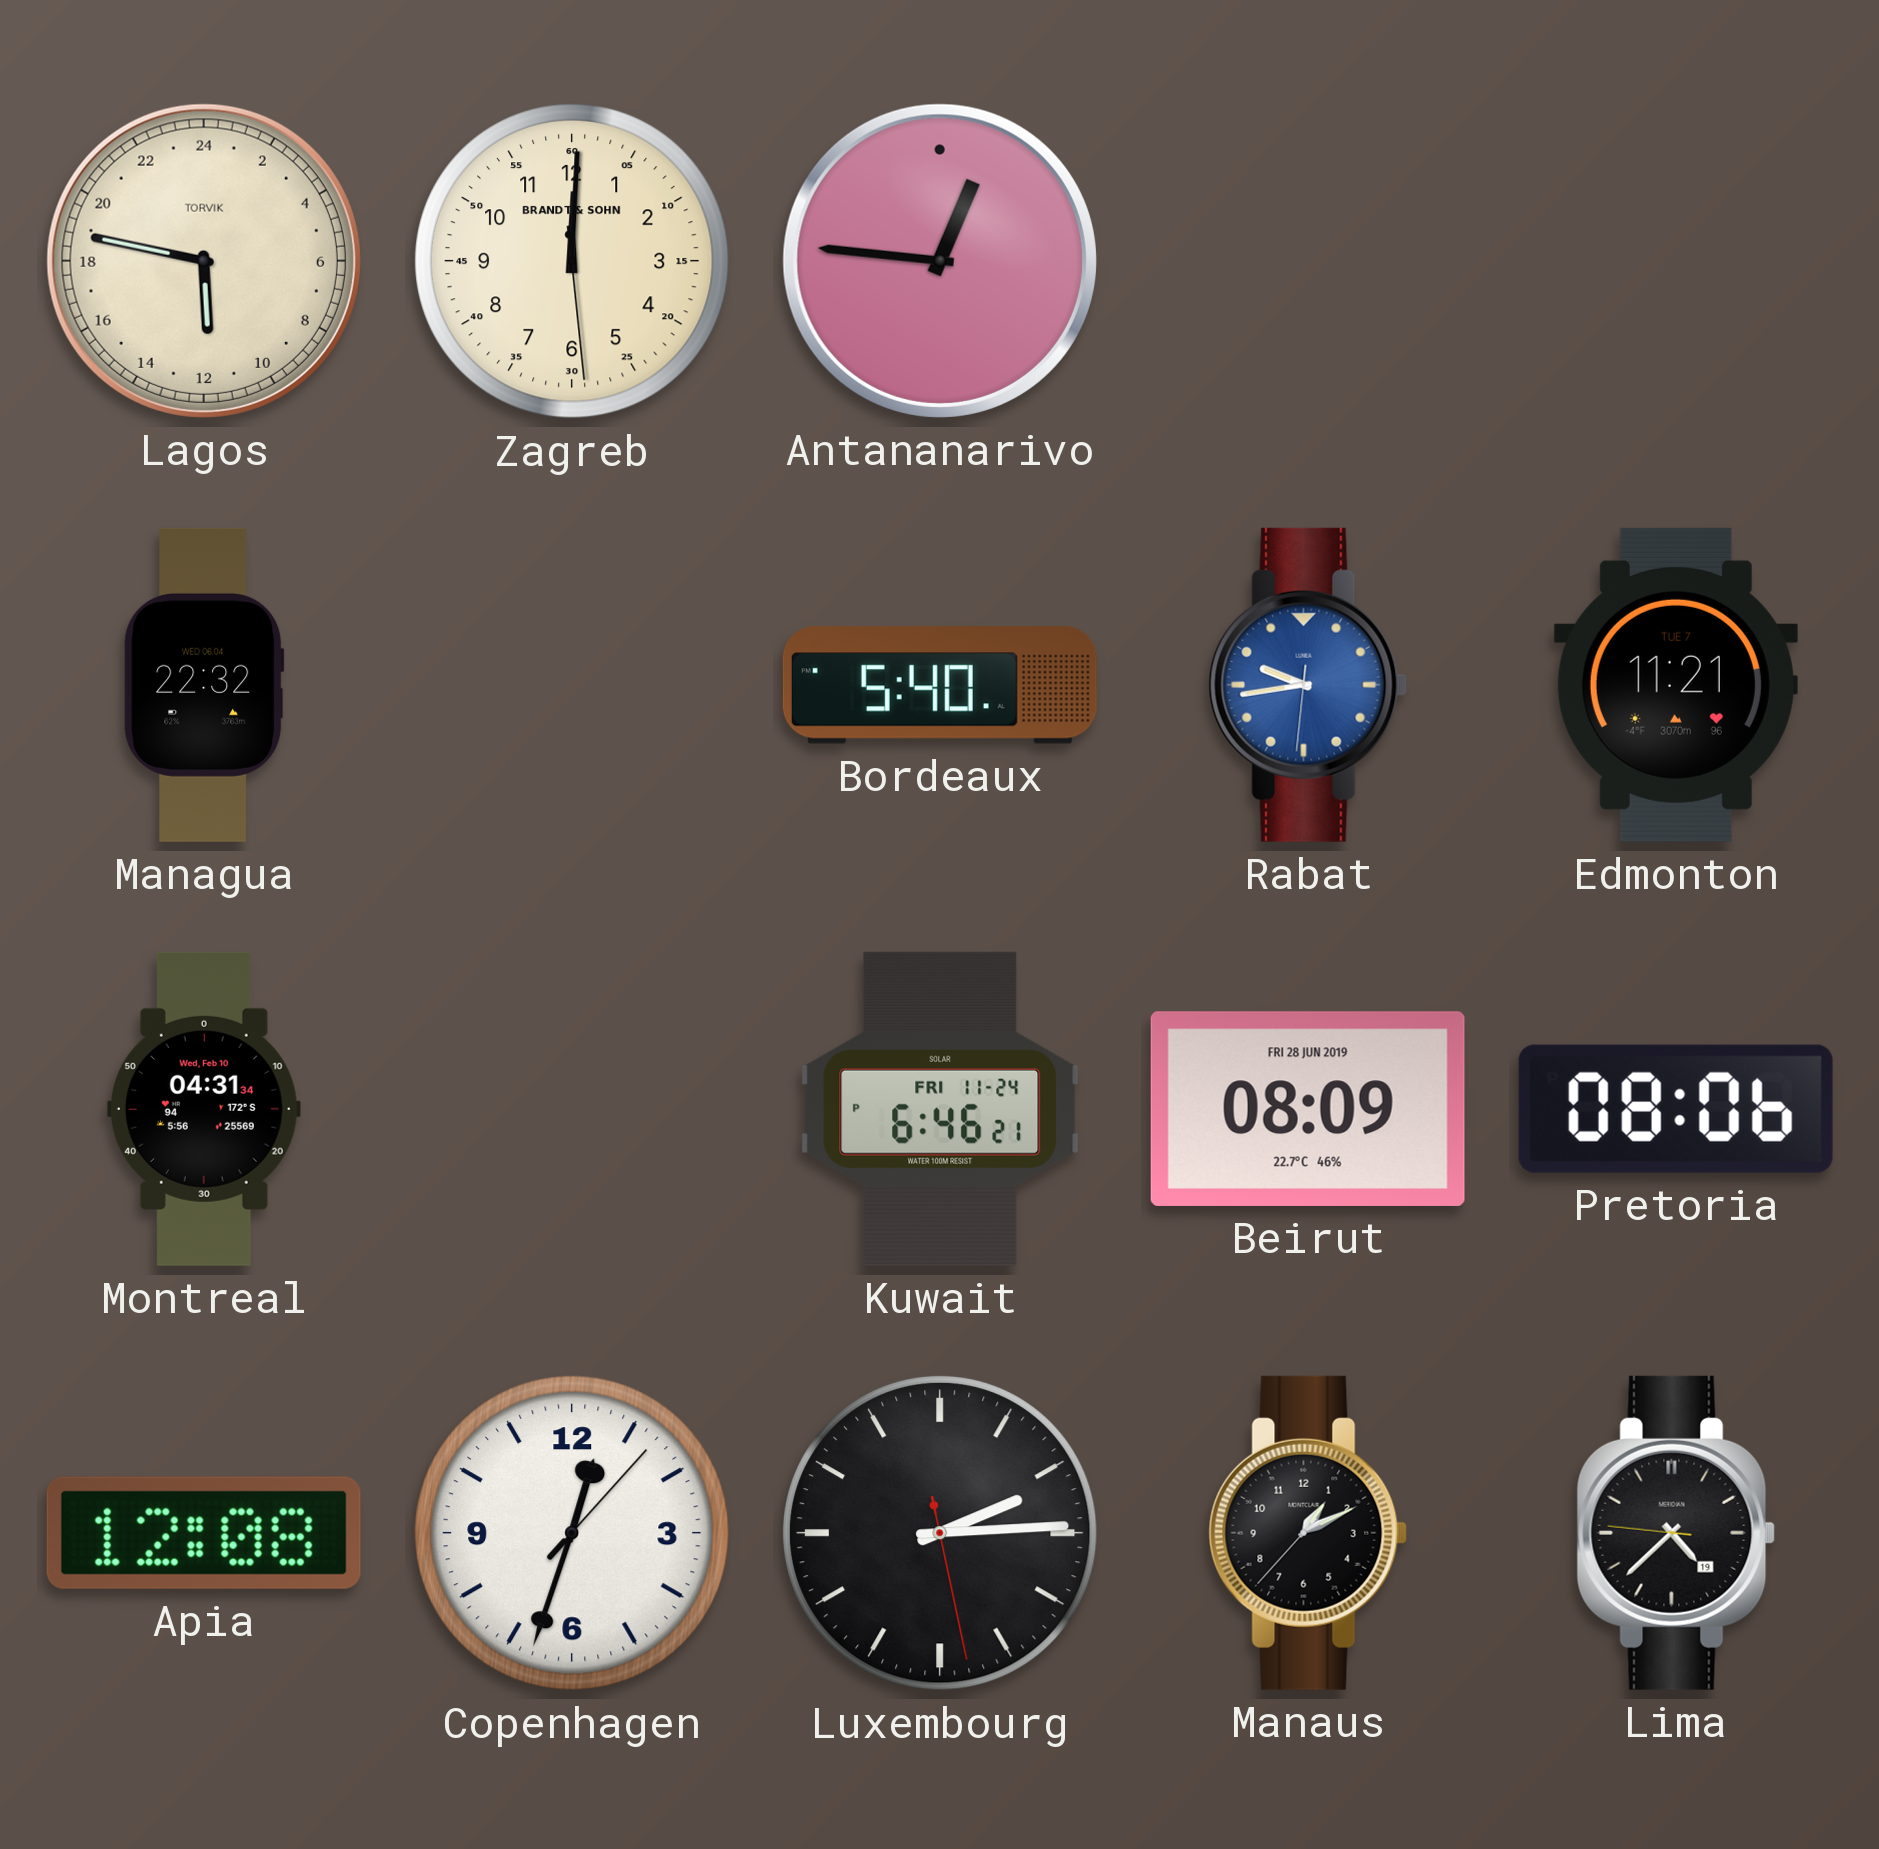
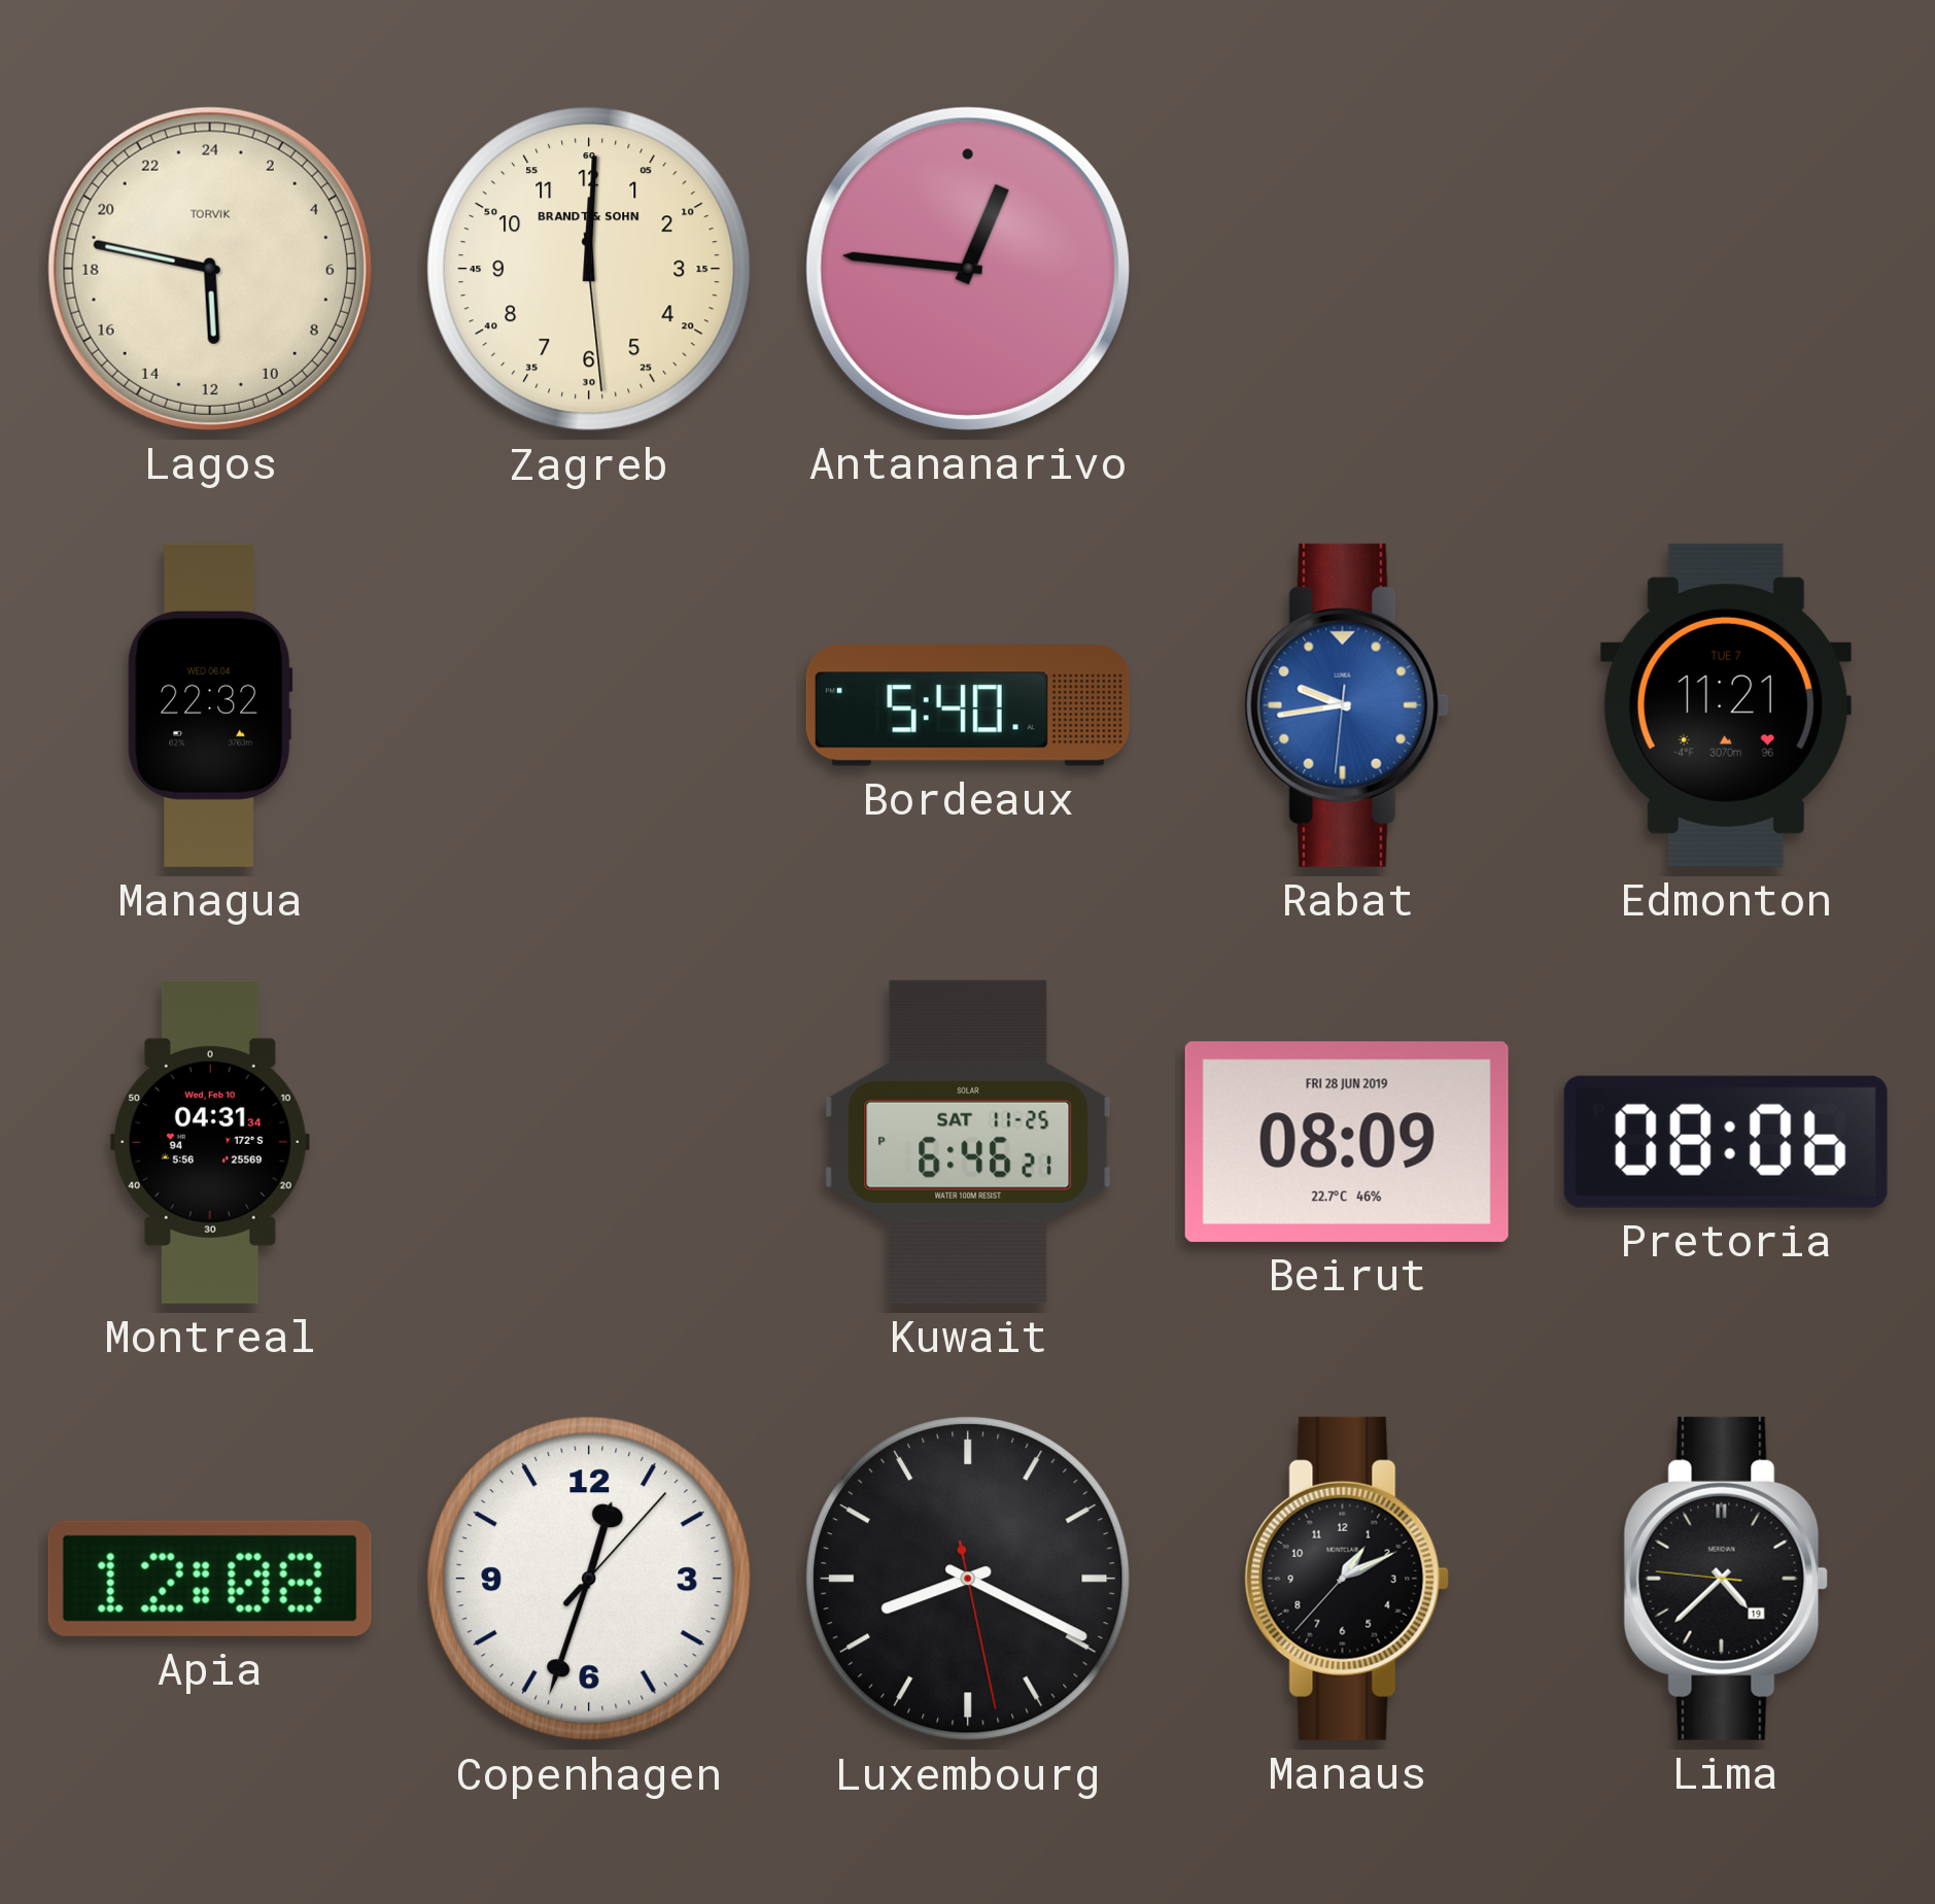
Kuwait date: FRI 11-24 -> SAT 11-25 (968, 1142)
Luxembourg: 2:14 -> 8:19 (969, 1580)
